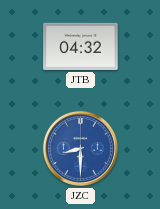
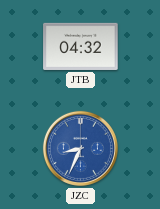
JZC: 8:30 -> 8:34 (80, 148)
